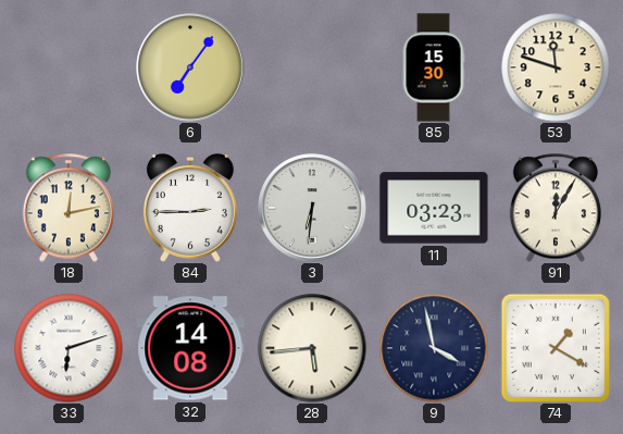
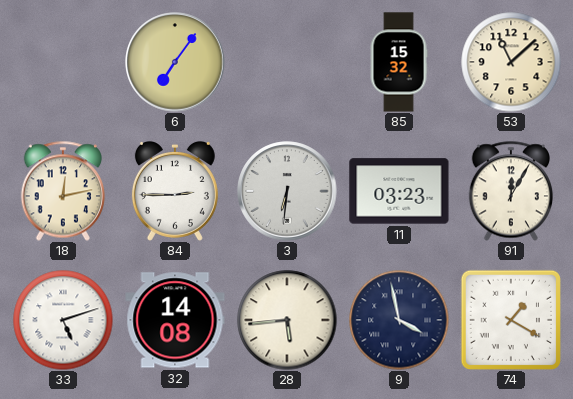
85: 15:30 -> 15:32 (399, 62)
53: 11:48 -> 11:08 (511, 62)
33: 6:12 -> 5:12 (63, 320)
